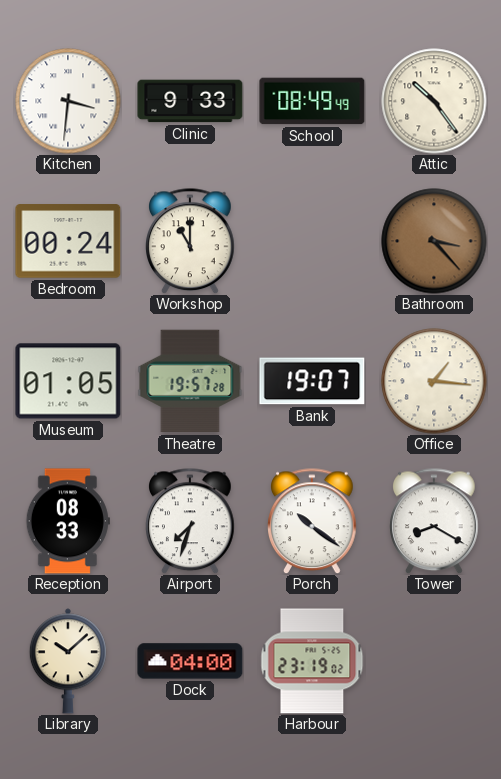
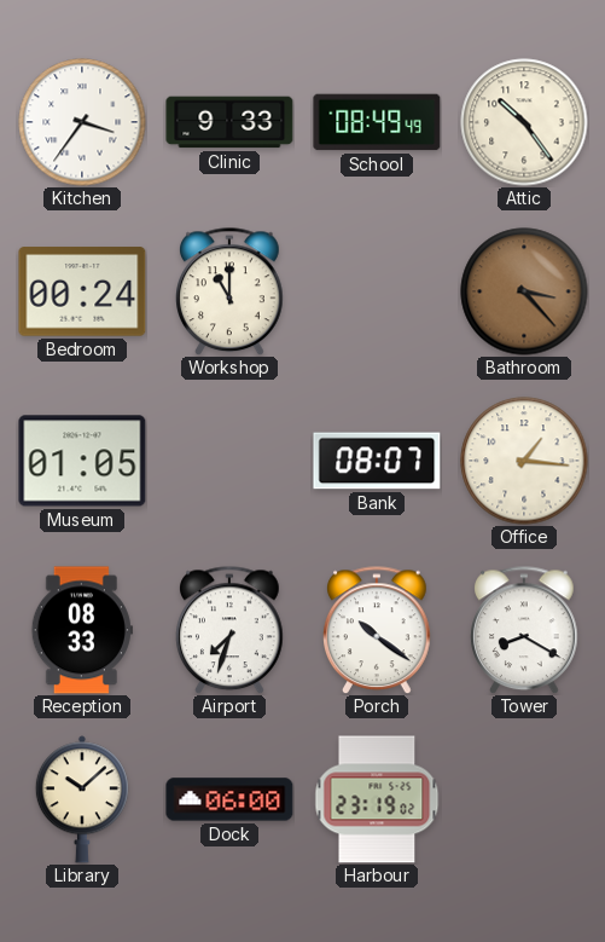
Kitchen: 3:31 -> 3:36 (82, 122)
Theatre: 19:57 -> none (190, 381)
Bank: 19:07 -> 08:07 (377, 461)
Dock: 04:00 -> 06:00 (229, 799)
